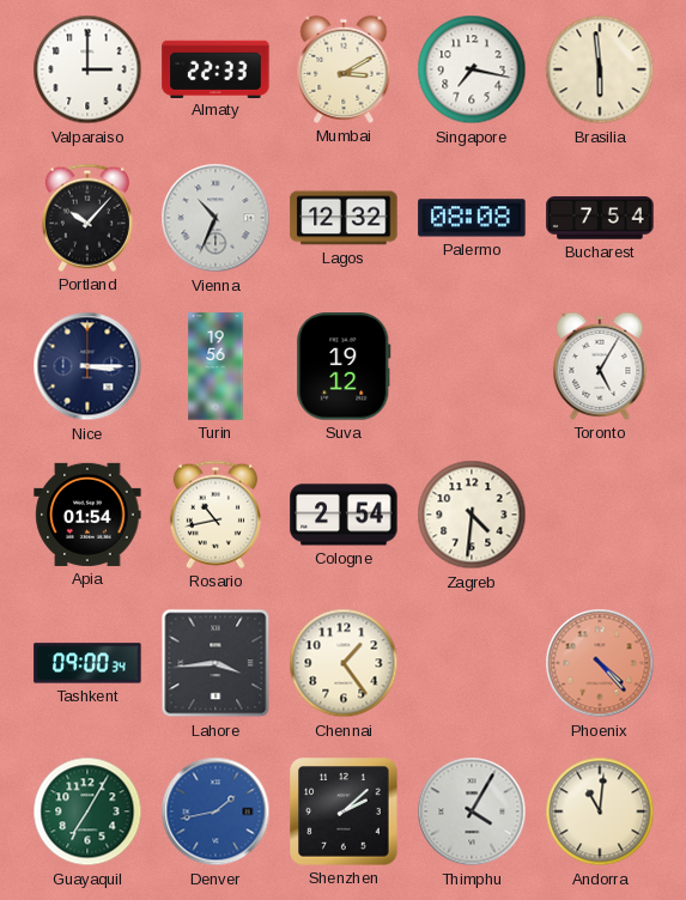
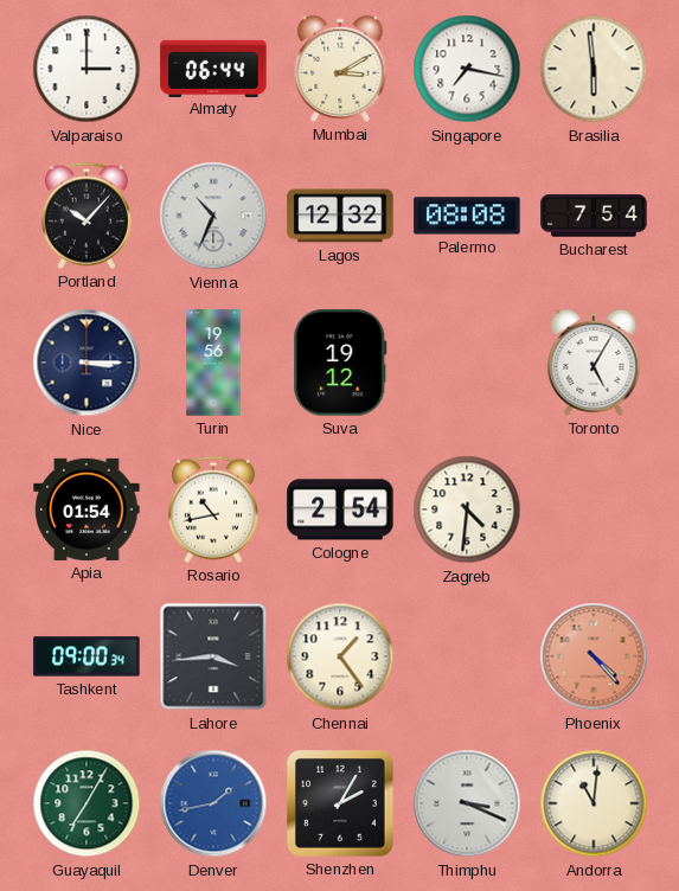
Almaty: 22:33 -> 06:44 (213, 68)
Shenzhen: 2:08 -> 2:05 (340, 803)
Thimphu: 4:05 -> 3:19 (467, 803)
